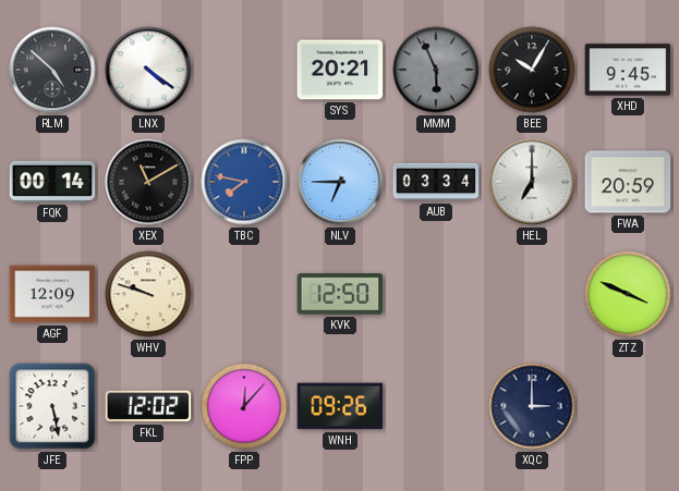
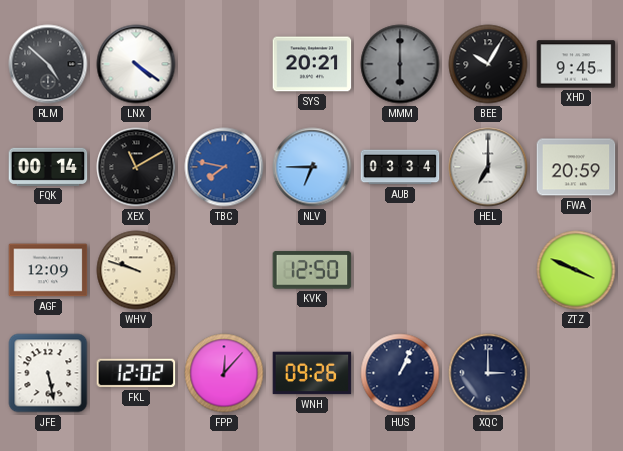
MMM: 5:56 -> 6:00 (400, 64)
HUS: none -> 1:04 (400, 373)
